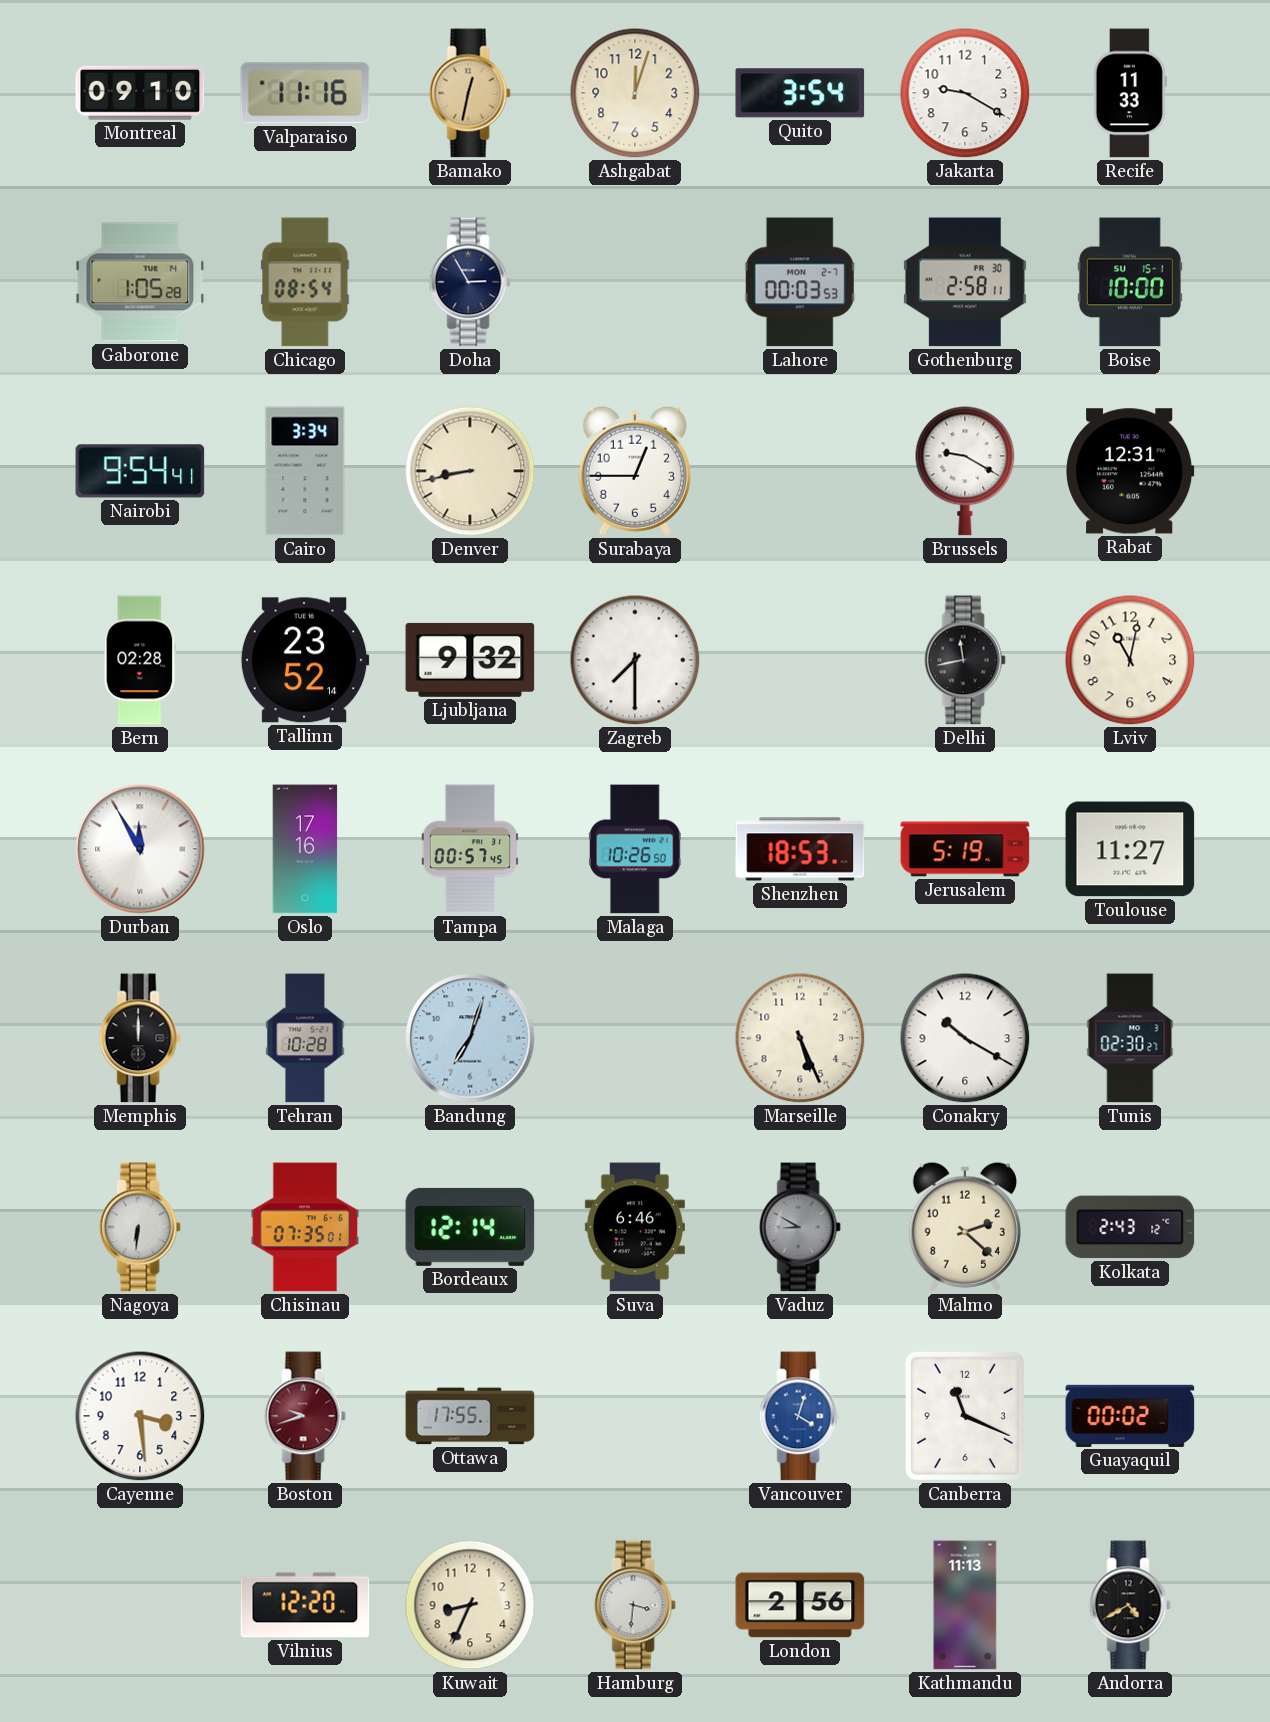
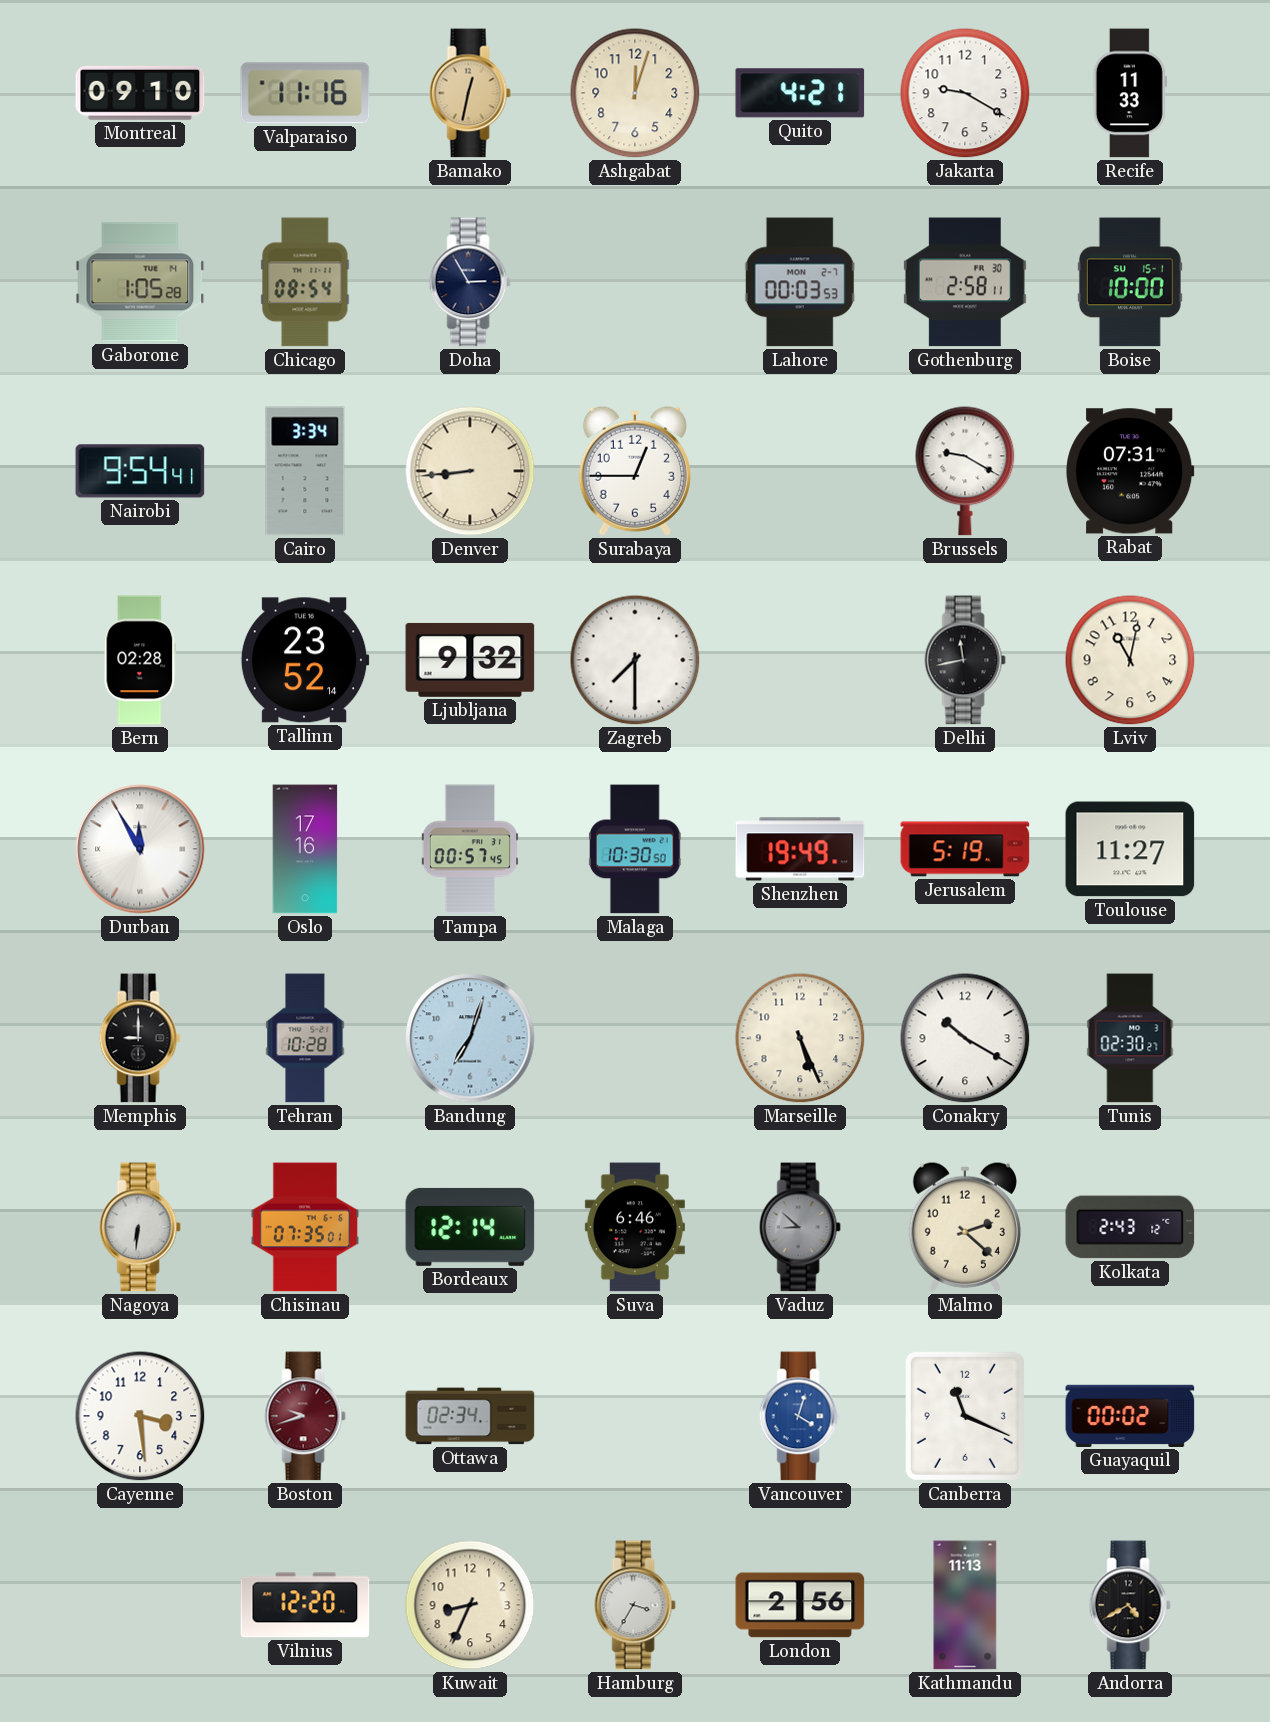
Quito: 3:54 -> 4:21 (800, 93)
Denver: 8:43 -> 8:44 (470, 471)
Rabat: 12:31 -> 07:31 (1130, 471)
Malaga: 10:26 -> 10:30 (636, 849)
Shenzhen: 18:53 -> 19:49 (800, 849)
Memphis: 12:00 -> 9:00 (140, 1038)
Vaduz: 8:50 -> 8:52 (800, 1227)
Ottawa: 17:55 -> 02:34 (470, 1416)
Hamburg: 3:31 -> 3:35 (635, 1605)
